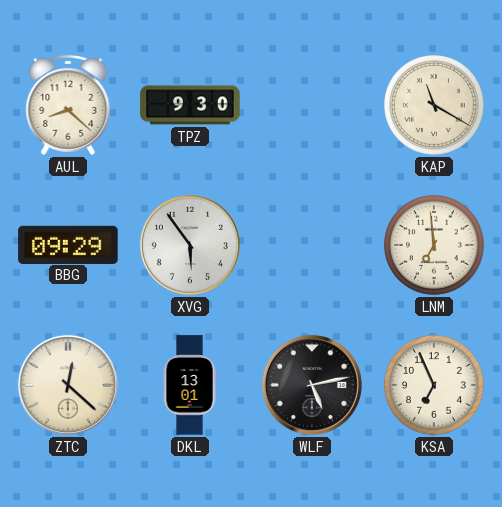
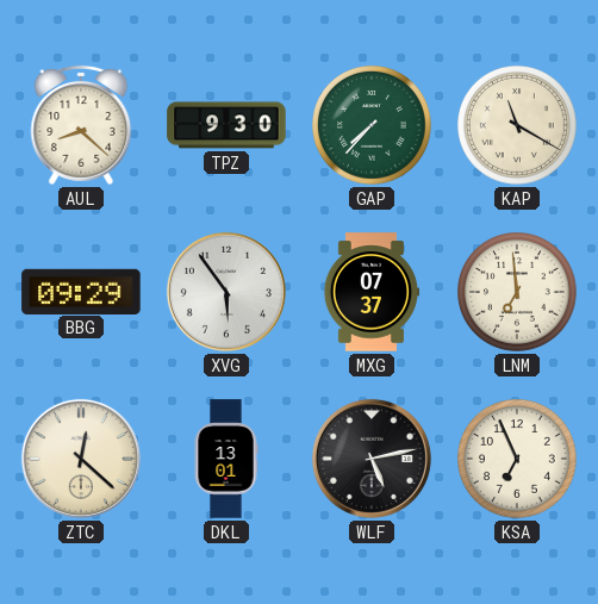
GAP: none -> 7:37 (373, 126)
MXG: none -> 07:37 (370, 292)
